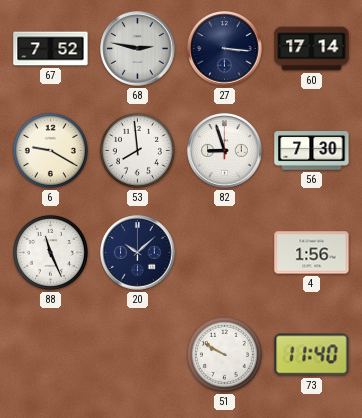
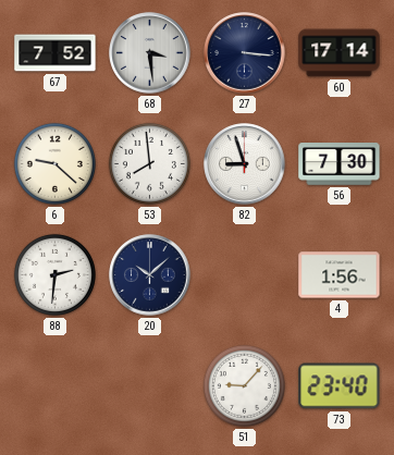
68: 2:47 -> 3:29 (150, 53)
6: 9:20 -> 9:22 (54, 163)
88: 11:26 -> 2:31 (54, 274)
51: 9:50 -> 9:07 (244, 385)
73: 11:40 -> 23:40 (340, 386)
